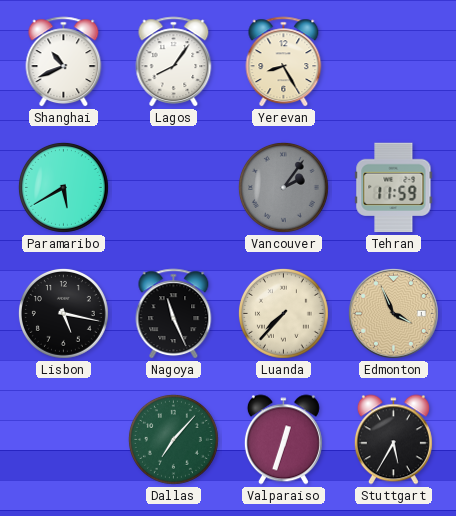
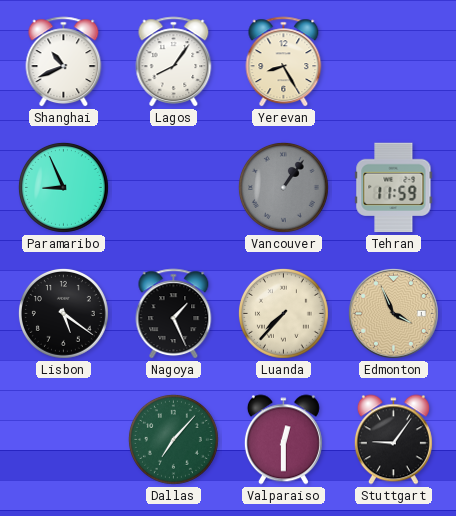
Paramaribo: 5:40 -> 8:56 (63, 187)
Vancouver: 2:06 -> 1:06 (283, 187)
Lisbon: 5:17 -> 5:21 (63, 313)
Nagoya: 11:26 -> 1:26 (174, 314)
Valparaiso: 12:33 -> 12:30 (283, 440)
Stuttgart: 5:35 -> 9:06 (393, 440)
